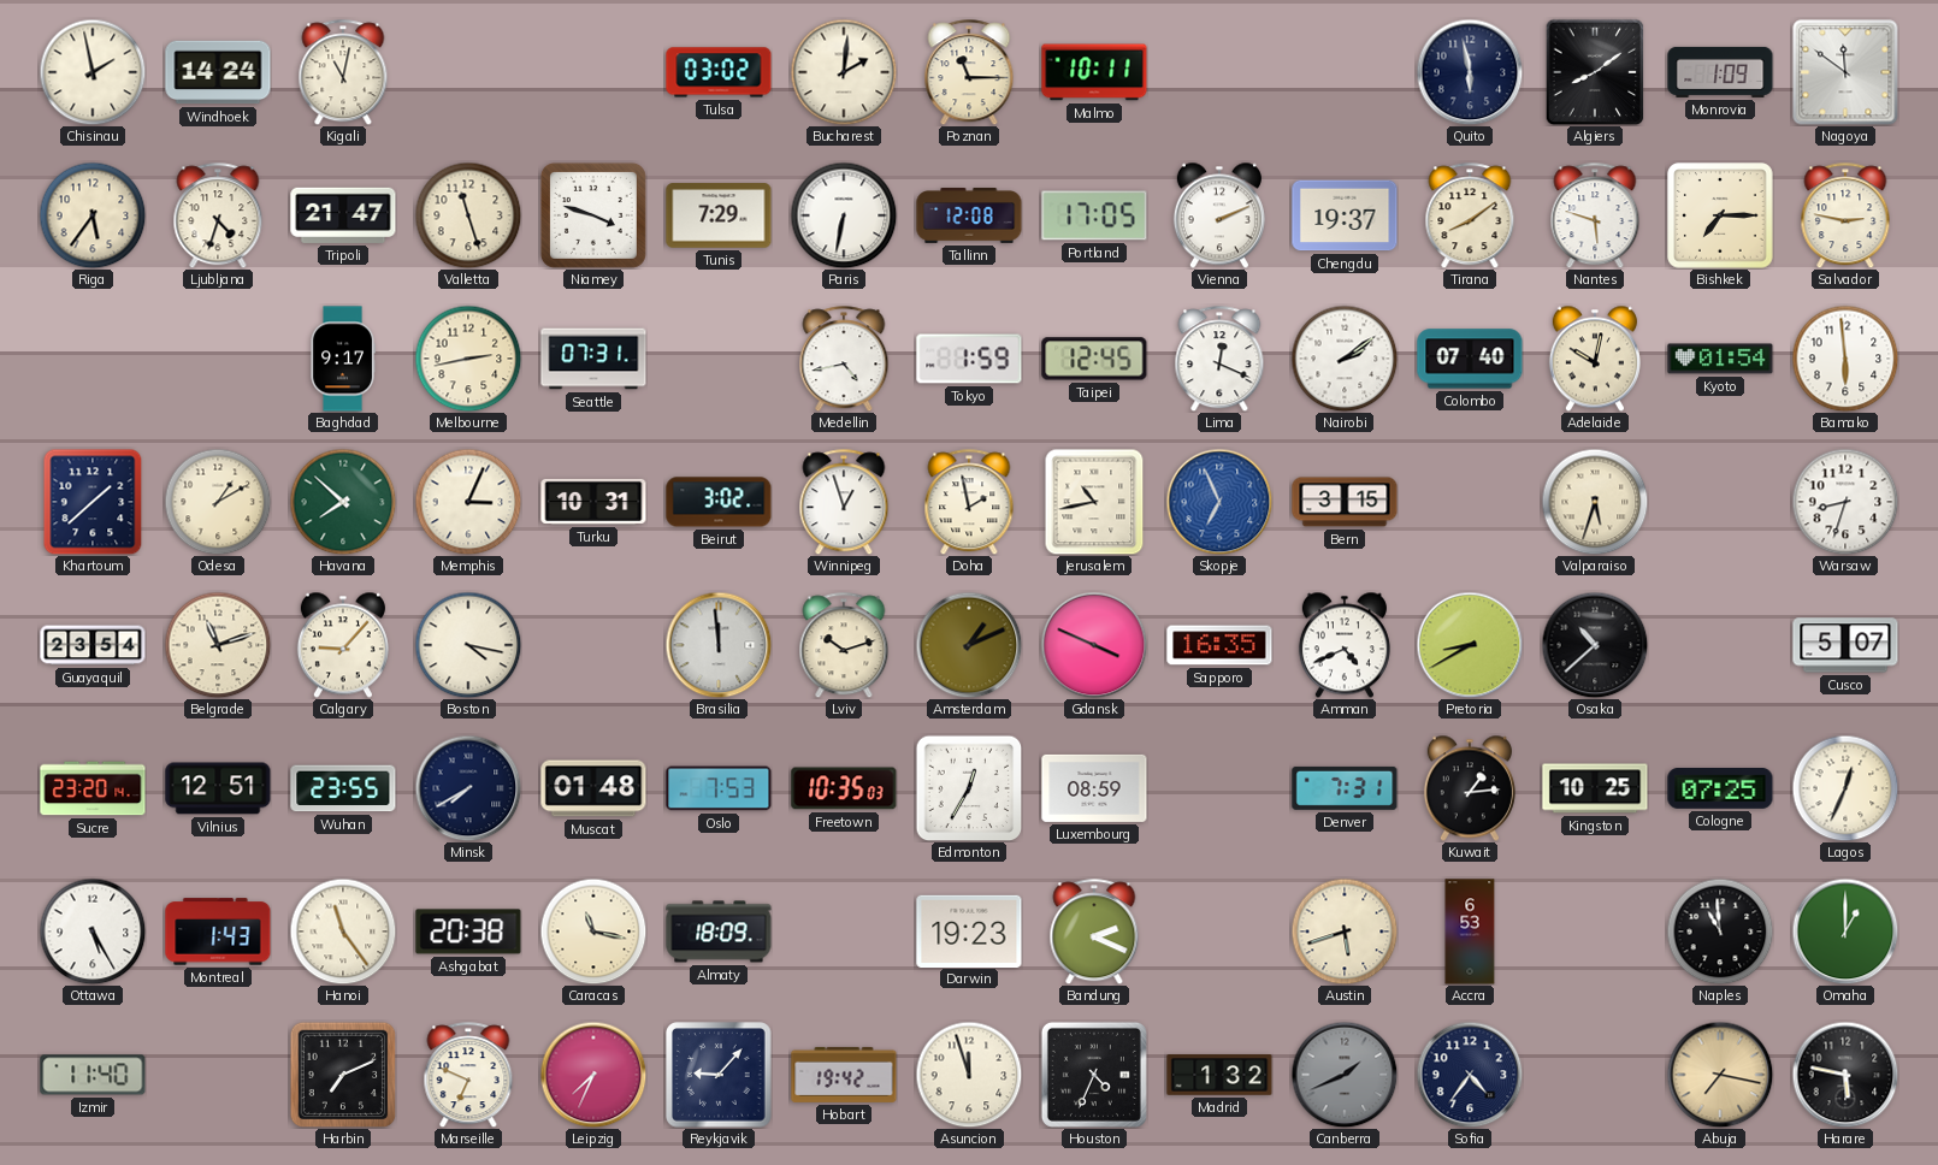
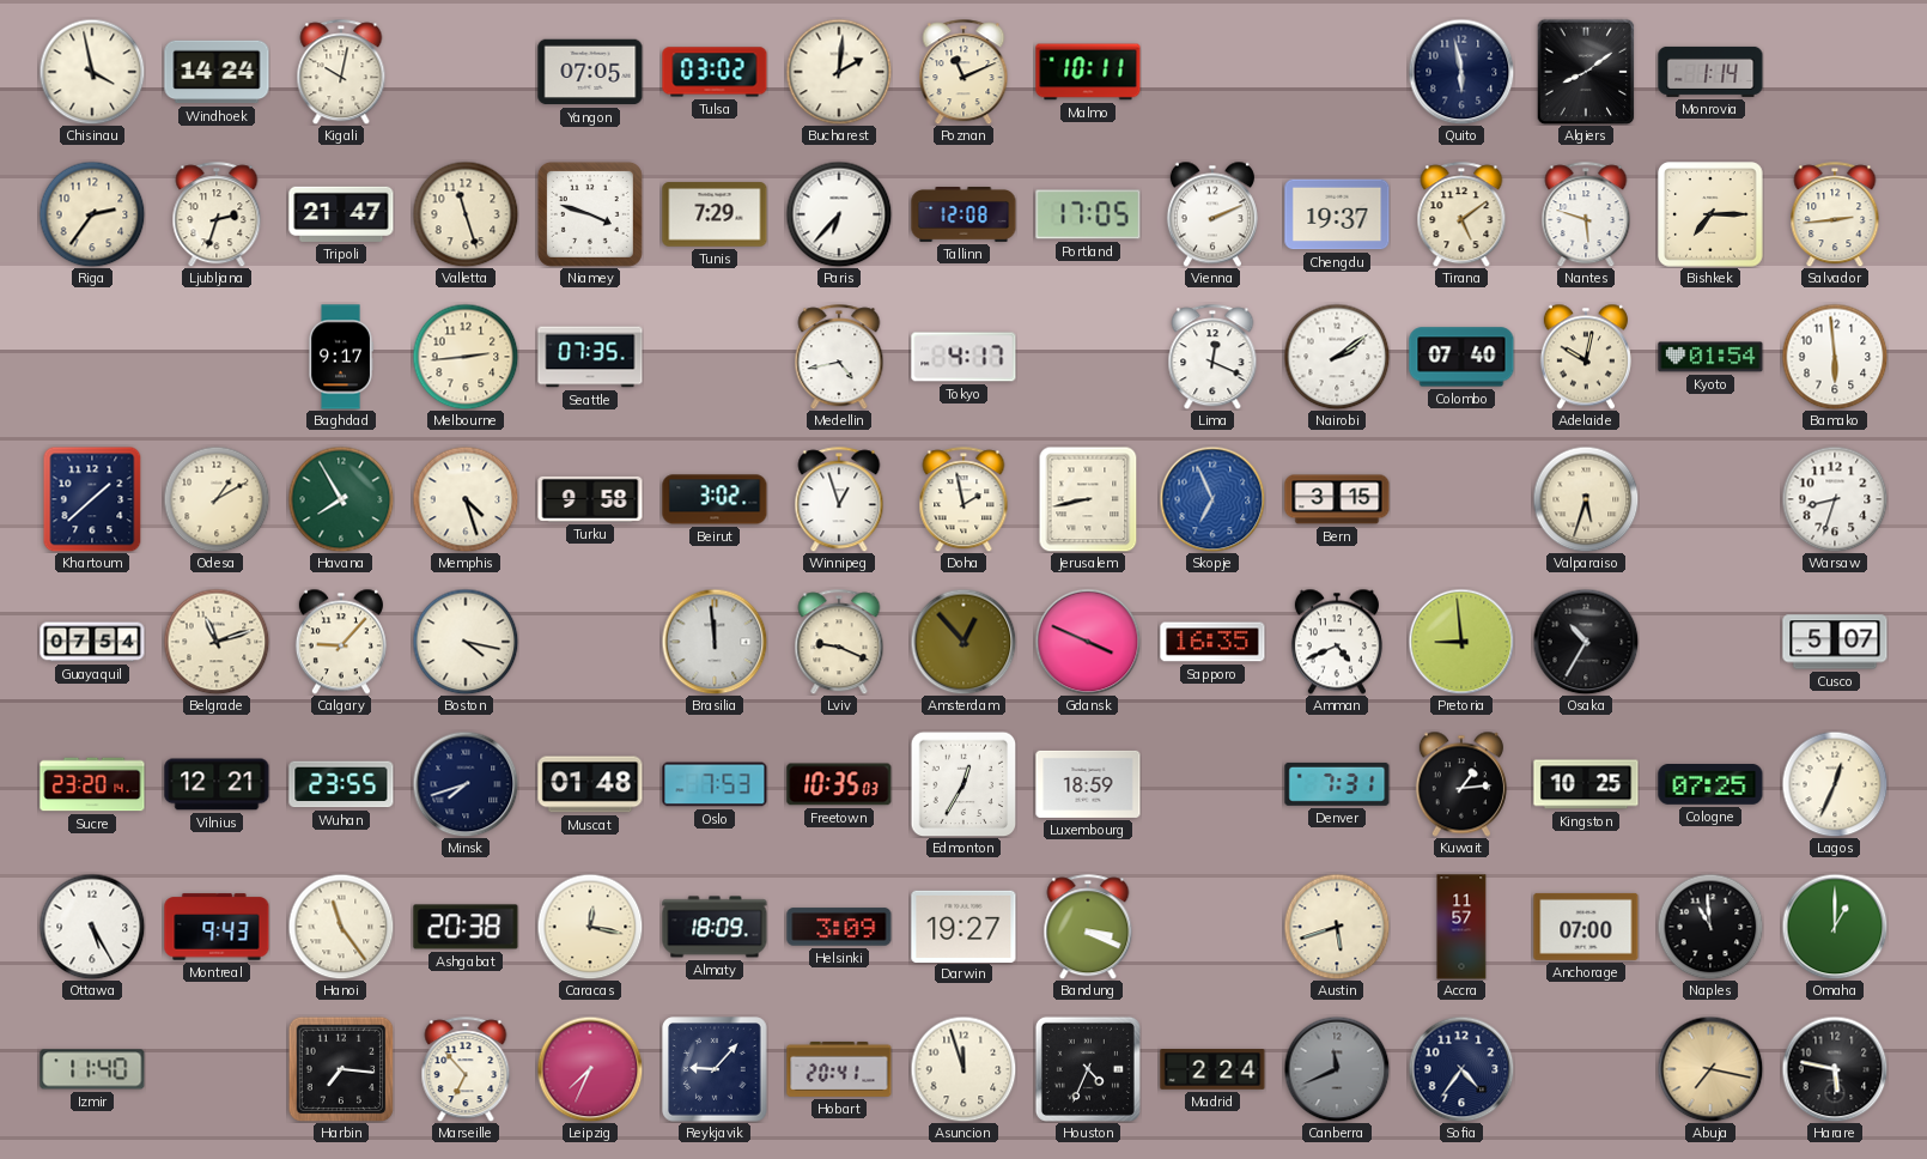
Chisinau: 1:58 -> 3:58 (92, 72)
Kigali: 11:02 -> 10:02 (341, 72)
Yangon: none -> 07:05 (590, 72)
Poznan: 11:15 -> 11:11 (963, 72)
Monrovia: 1:09 -> 1:14 (1710, 72)
Nagoya: 11:51 -> none (1845, 72)
Riga: 5:36 -> 2:36 (92, 214)
Ljubljana: 4:33 -> 2:33 (217, 214)
Paris: 6:32 -> 6:37 (839, 214)
Tirana: 8:09 -> 5:09 (1461, 214)
Salvador: 2:47 -> 2:44 (1835, 214)
Melbourne: 2:43 -> 2:44 (466, 357)
Seattle: 07:31 -> 07:35 (590, 357)
Tokyo: 1:59 -> 4:17 (963, 357)
Taipei: 12:45 -> none (1094, 359)
Havana: 7:52 -> 7:55 (341, 499)
Memphis: 3:04 -> 4:27 (466, 499)
Turku: 10:31 -> 9:58 (590, 499)
Jerusalem: 10:43 -> 8:43 (1088, 499)
Guayaquil: 23:54 -> 07:54 (92, 642)
Lviv: 10:12 -> 9:19 (839, 642)
Amsterdam: 1:11 -> 12:53 (963, 642)
Pretoria: 8:40 -> 8:59 (1461, 642)
Osaka: 10:38 -> 10:35 (1586, 642)
Vilnius: 12:51 -> 12:21 (217, 784)
Minsk: 7:40 -> 7:42 (466, 784)
Luxembourg: 08:59 -> 18:59 (1088, 784)
Montreal: 1:43 -> 9:43 (217, 927)
Caracas: 11:17 -> 12:17 (590, 927)
Helsinki: none -> 3:09 (839, 927)
Darwin: 19:23 -> 19:27 (963, 926)
Bandung: 2:19 -> 3:19 (1088, 927)
Accra: 6:53 -> 11:57 (1461, 927)
Anchorage: none -> 07:00 (1586, 927)
Harbin: 7:11 -> 7:16 (341, 1069)
Marseille: 6:49 -> 6:53 (466, 1069)
Hobart: 19:42 -> 20:41 (839, 1069)
Madrid: 1:32 -> 2:24 (1212, 1069)
Canberra: 1:41 -> 11:41 (1337, 1069)
